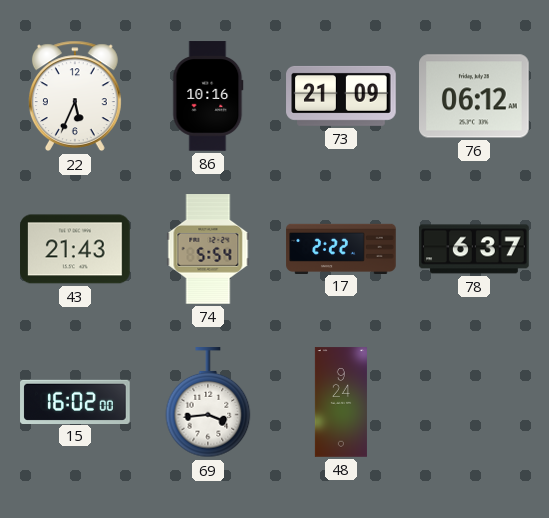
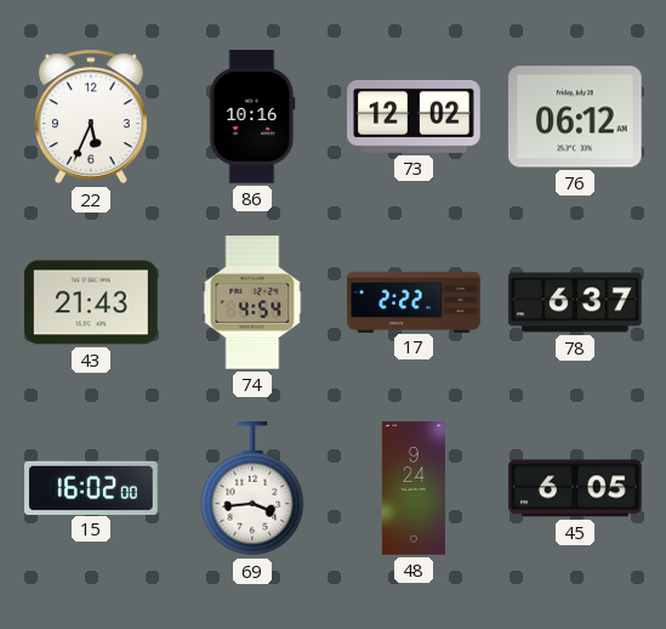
73: 21:09 -> 12:02 (414, 117)
74: 5:54 -> 4:54 (252, 302)
45: none -> 6:05 (575, 488)
